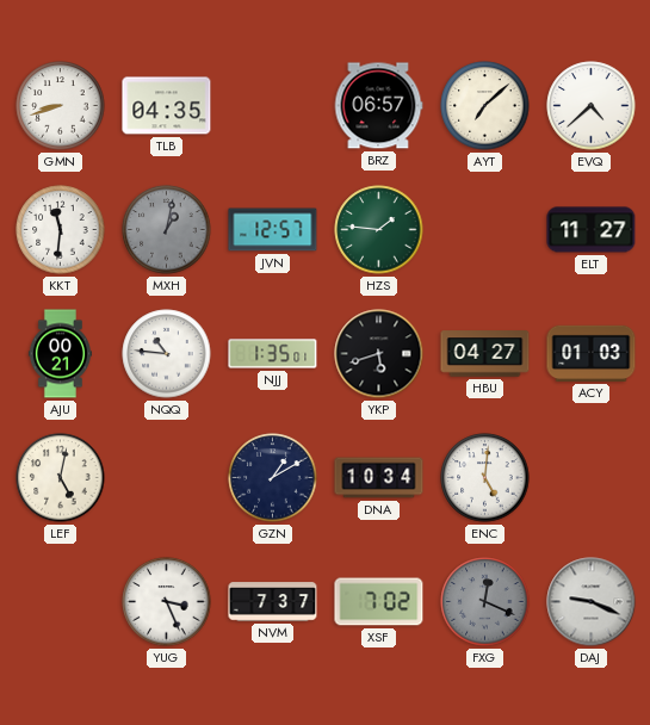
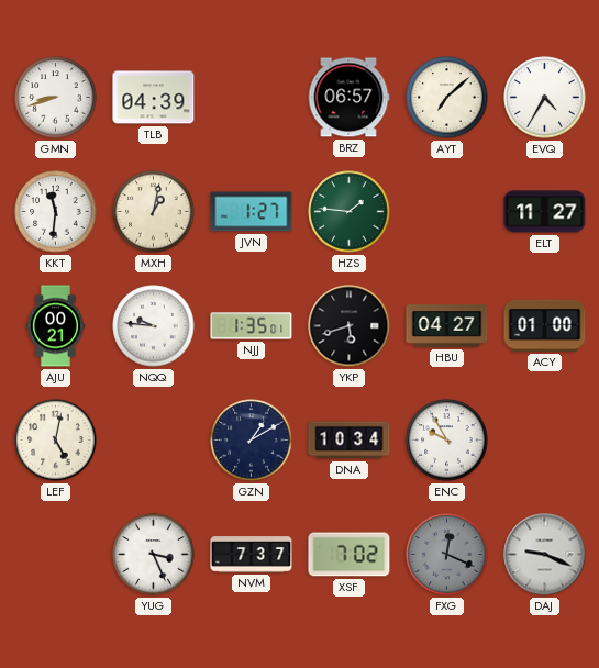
TLB: 04:35 -> 04:39 (154, 98)
EVQ: 4:38 -> 4:35 (545, 98)
MXH dial: grey -> cream (154, 212)
JVN: 12:57 -> 1:27 (252, 212)
NQQ: 10:46 -> 9:46 (154, 326)
ACY: 01:03 -> 01:00 (545, 325)
ENC: 5:01 -> 9:55 (447, 441)
